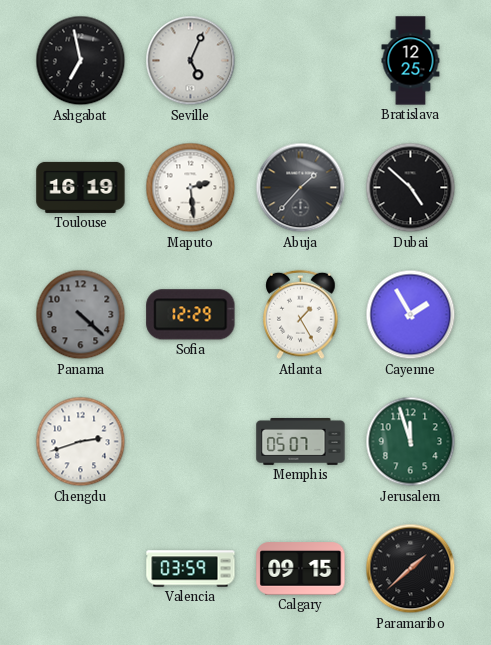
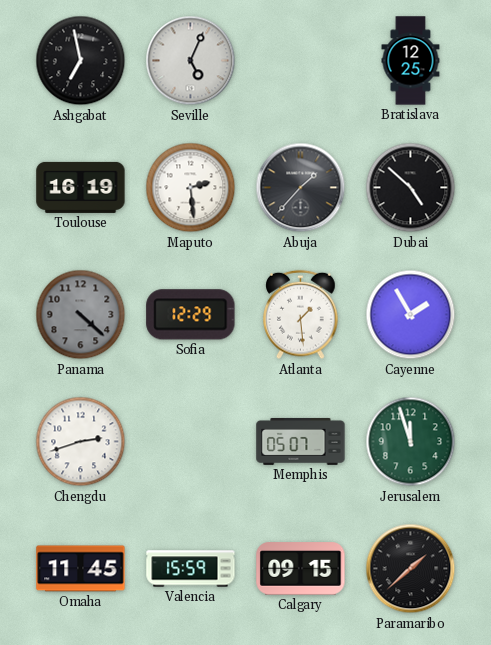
Atlanta: 1:25 -> 1:29 (301, 315)
Omaha: none -> 11:45 (81, 569)
Valencia: 03:59 -> 15:59 (191, 569)
